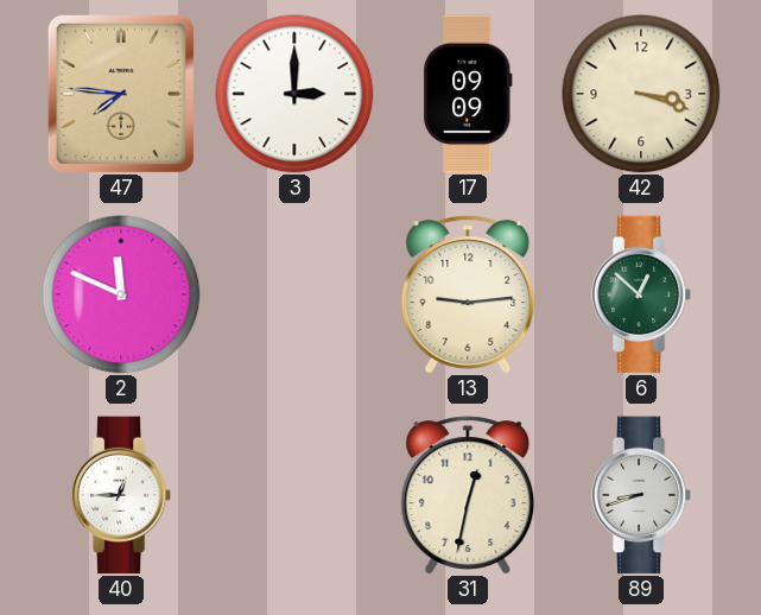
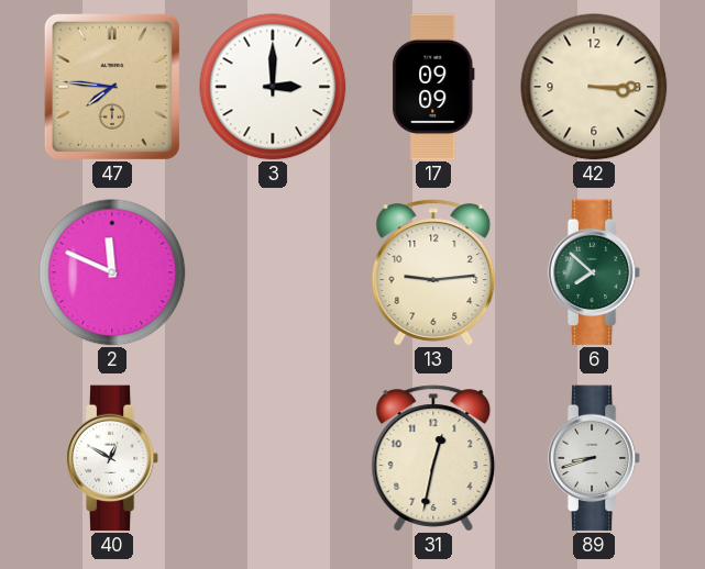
42: 3:18 -> 3:15 (594, 87)
6: 12:52 -> 7:52 (594, 272)
40: 12:45 -> 12:50 (112, 458)
